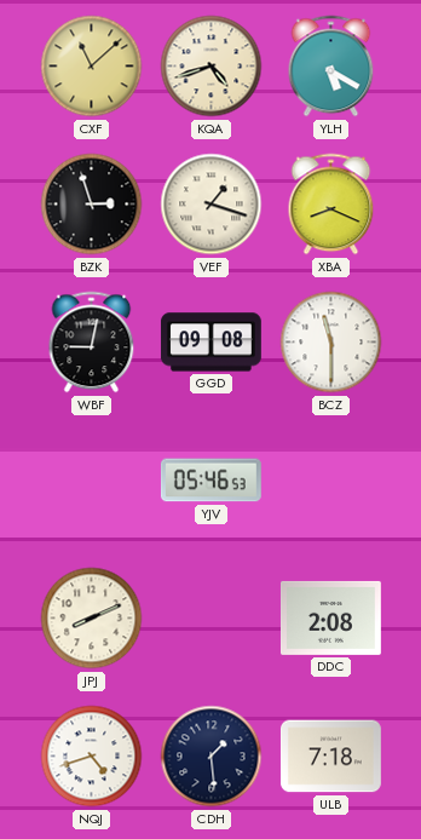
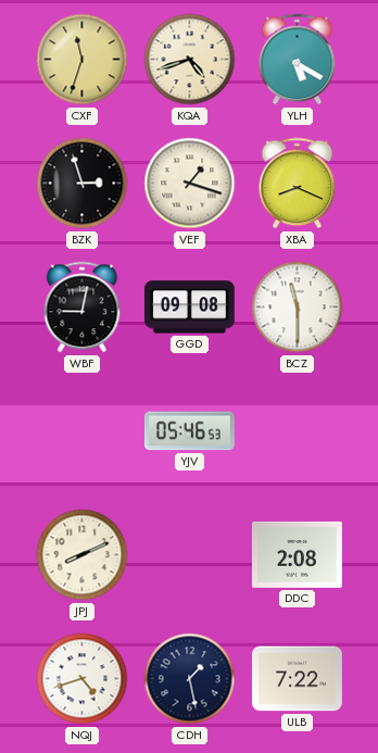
CXF: 11:08 -> 11:33 (83, 60)
CDH: 1:29 -> 1:28 (190, 679)
ULB: 7:18 -> 7:22 (297, 679)
